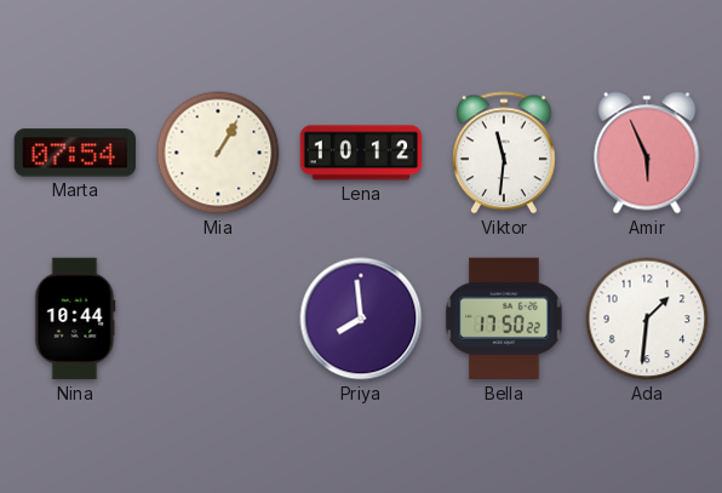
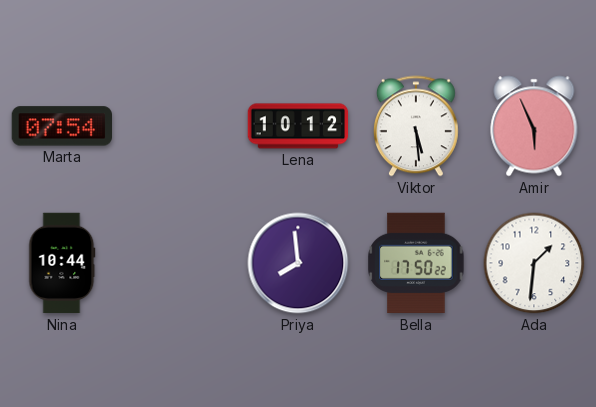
Mia: 1:05 -> none (218, 153)
Viktor: 11:31 -> 5:29 (416, 126)
